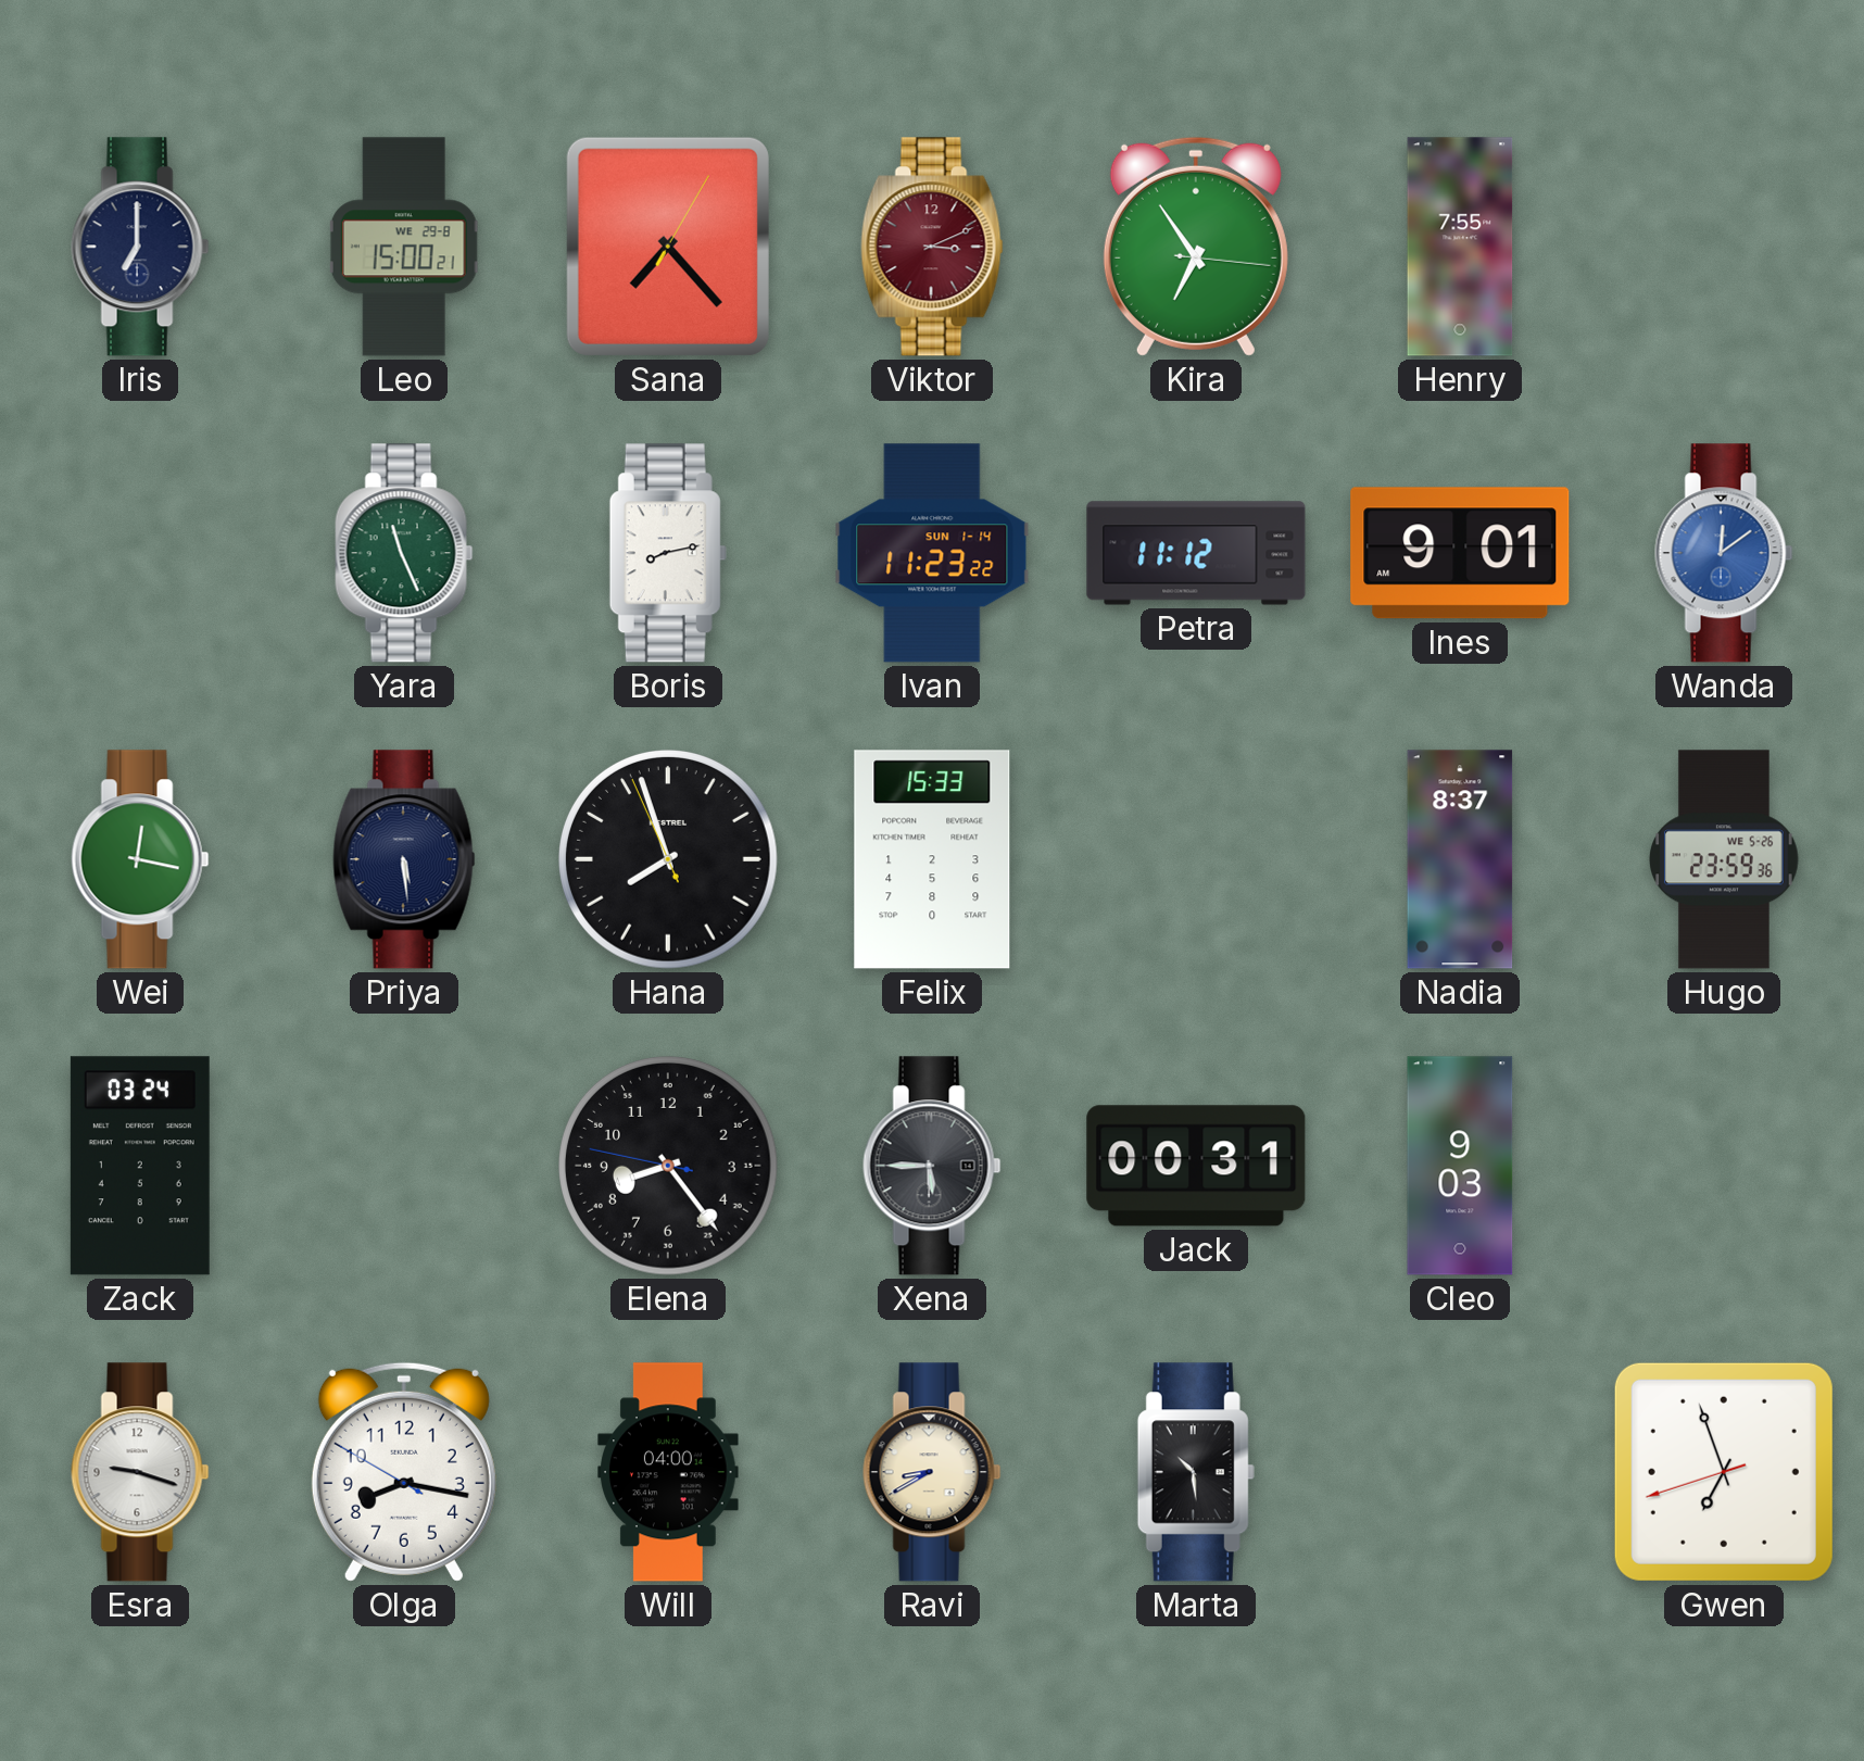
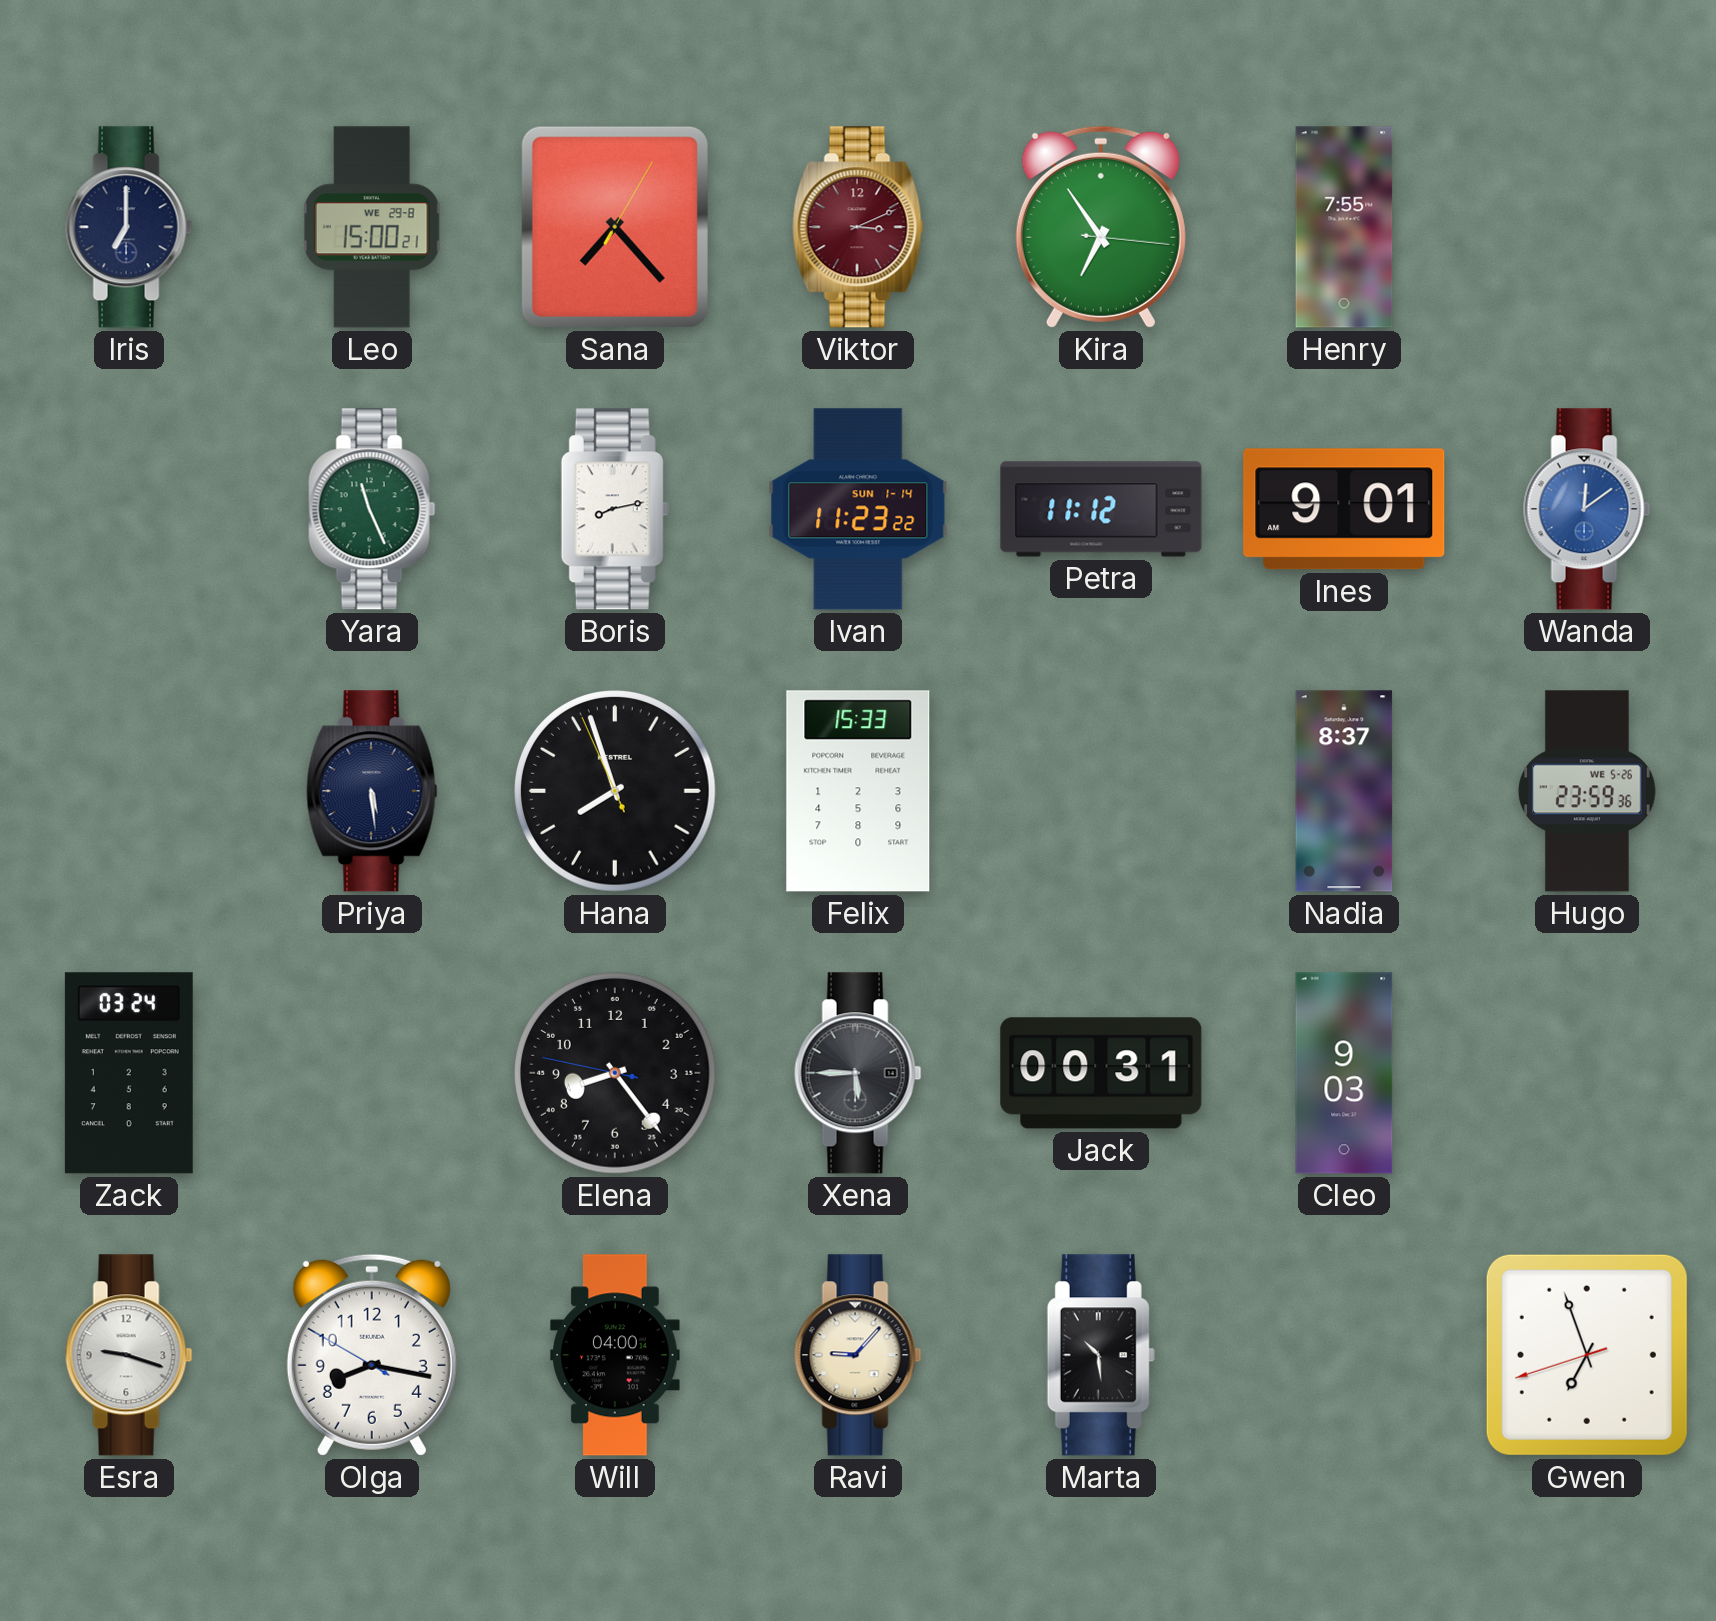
Wei: 12:17 -> none (140, 859)
Ravi: 8:40 -> 9:07 (858, 1355)
